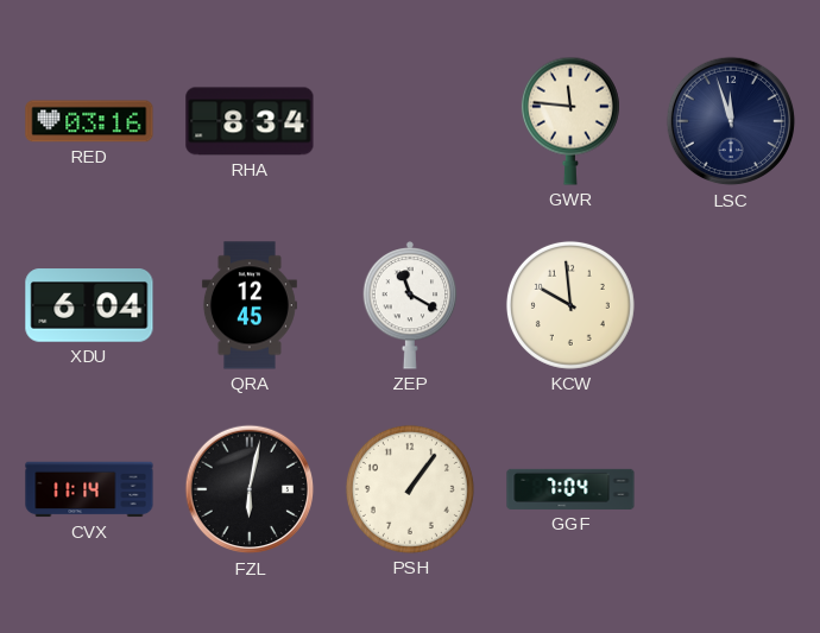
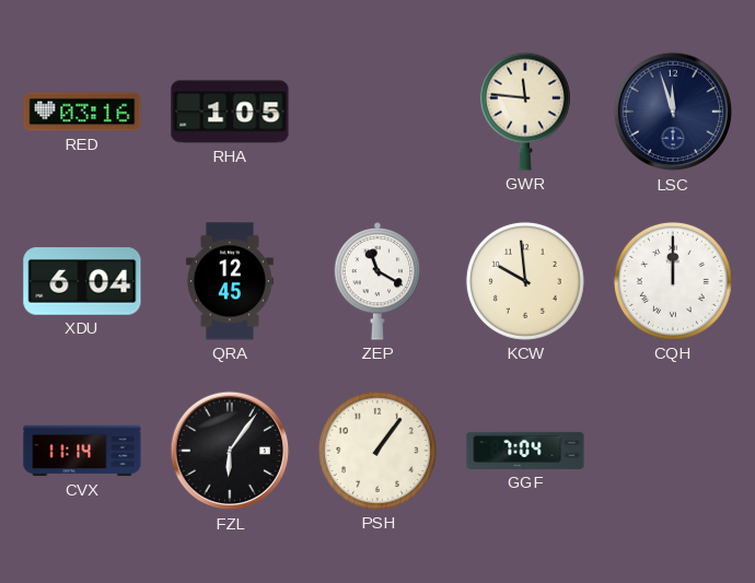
RHA: 8:34 -> 1:05 (230, 112)
CQH: none -> 12:00 (673, 281)
FZL: 6:02 -> 6:06 (230, 451)
